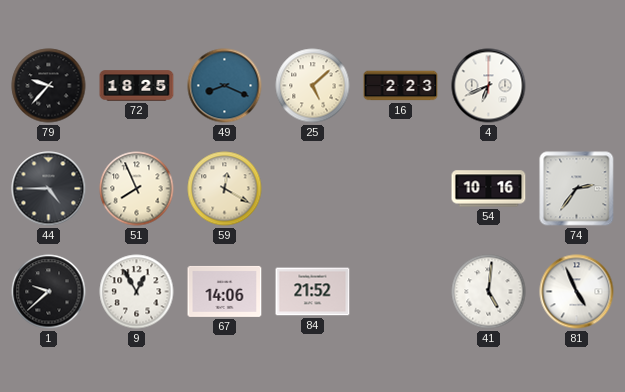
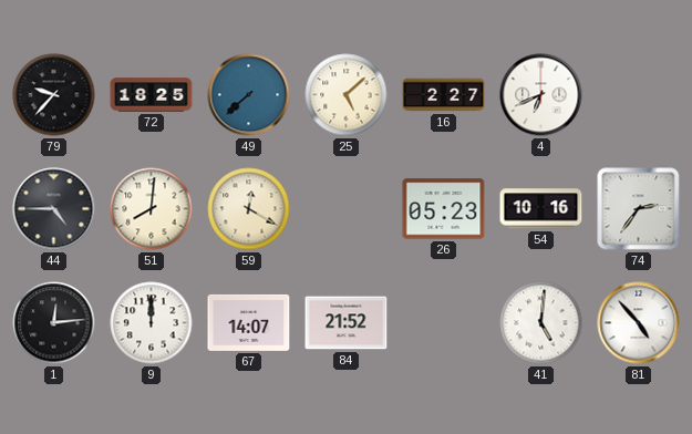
49: 8:19 -> 7:38 (249, 95)
16: 2:23 -> 2:27 (444, 95)
51: 7:56 -> 8:01 (152, 209)
26: none -> 05:23 (444, 209)
1: 9:38 -> 12:14 (54, 323)
9: 12:55 -> 12:00 (152, 323)
67: 14:06 -> 14:07 (249, 322)
81: 4:56 -> 4:53 (639, 323)
